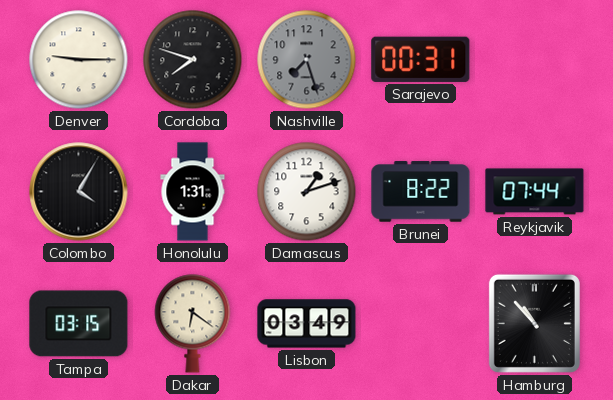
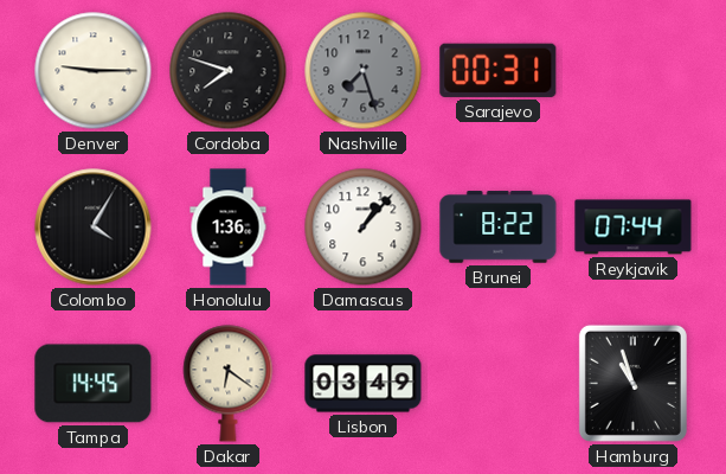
Honolulu: 1:31 -> 1:36 (229, 228)
Damascus: 1:12 -> 1:07 (364, 228)
Tampa: 03:15 -> 14:45 (94, 384)
Hamburg: 10:53 -> 10:57 (632, 383)
